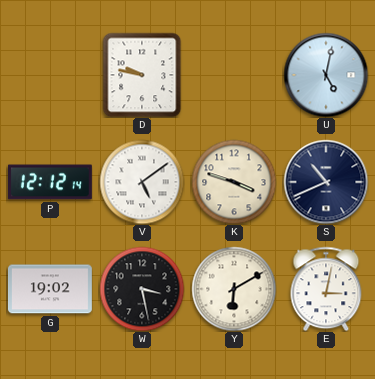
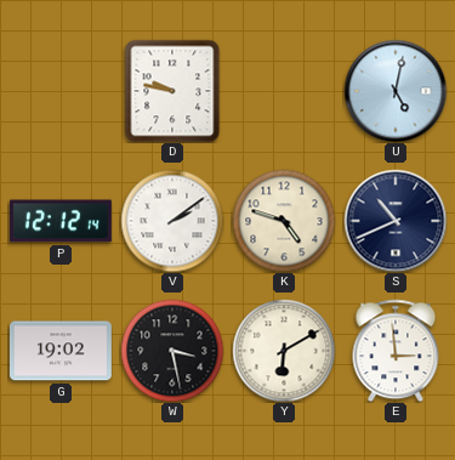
V: 5:09 -> 2:09 (172, 221)
K: 3:48 -> 4:48 (284, 221)
E: 3:02 -> 2:59 (396, 351)
